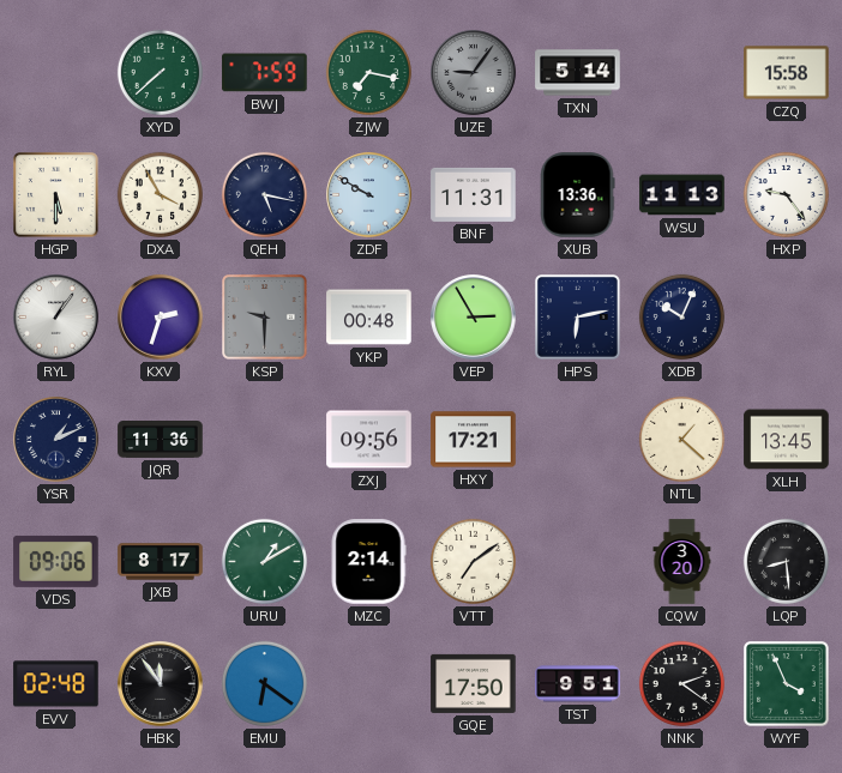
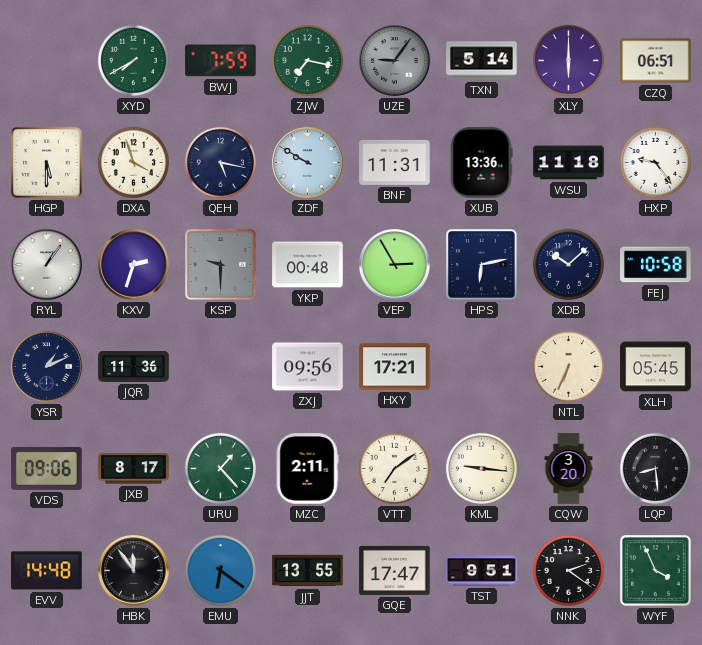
XYD: 7:38 -> 7:40 (133, 60)
XLY: none -> 6:00 (568, 60)
CZQ: 15:58 -> 06:51 (656, 61)
DXA: 3:55 -> 3:57 (133, 162)
WSU: 11:13 -> 11:18 (569, 163)
XDB: 10:04 -> 10:08 (568, 264)
FEJ: none -> 10:58 (656, 265)
NTL: 1:22 -> 6:34 (568, 366)
XLH: 13:45 -> 05:45 (656, 367)
URU: 1:10 -> 1:23 (220, 468)
MZC: 2:14 -> 2:11 (307, 469)
KML: none -> 9:16 (481, 468)
EVV: 02:48 -> 14:48 (47, 571)
JJT: none -> 13:55 (308, 571)
GQE: 17:50 -> 17:47 (395, 570)
